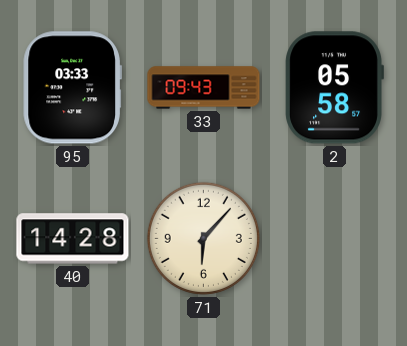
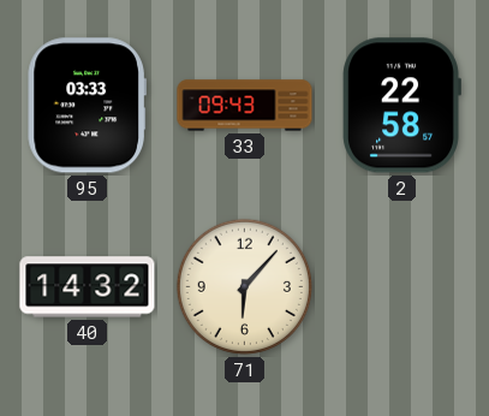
2: 05:58 -> 22:58 (401, 106)
40: 14:28 -> 14:32 (88, 287)
